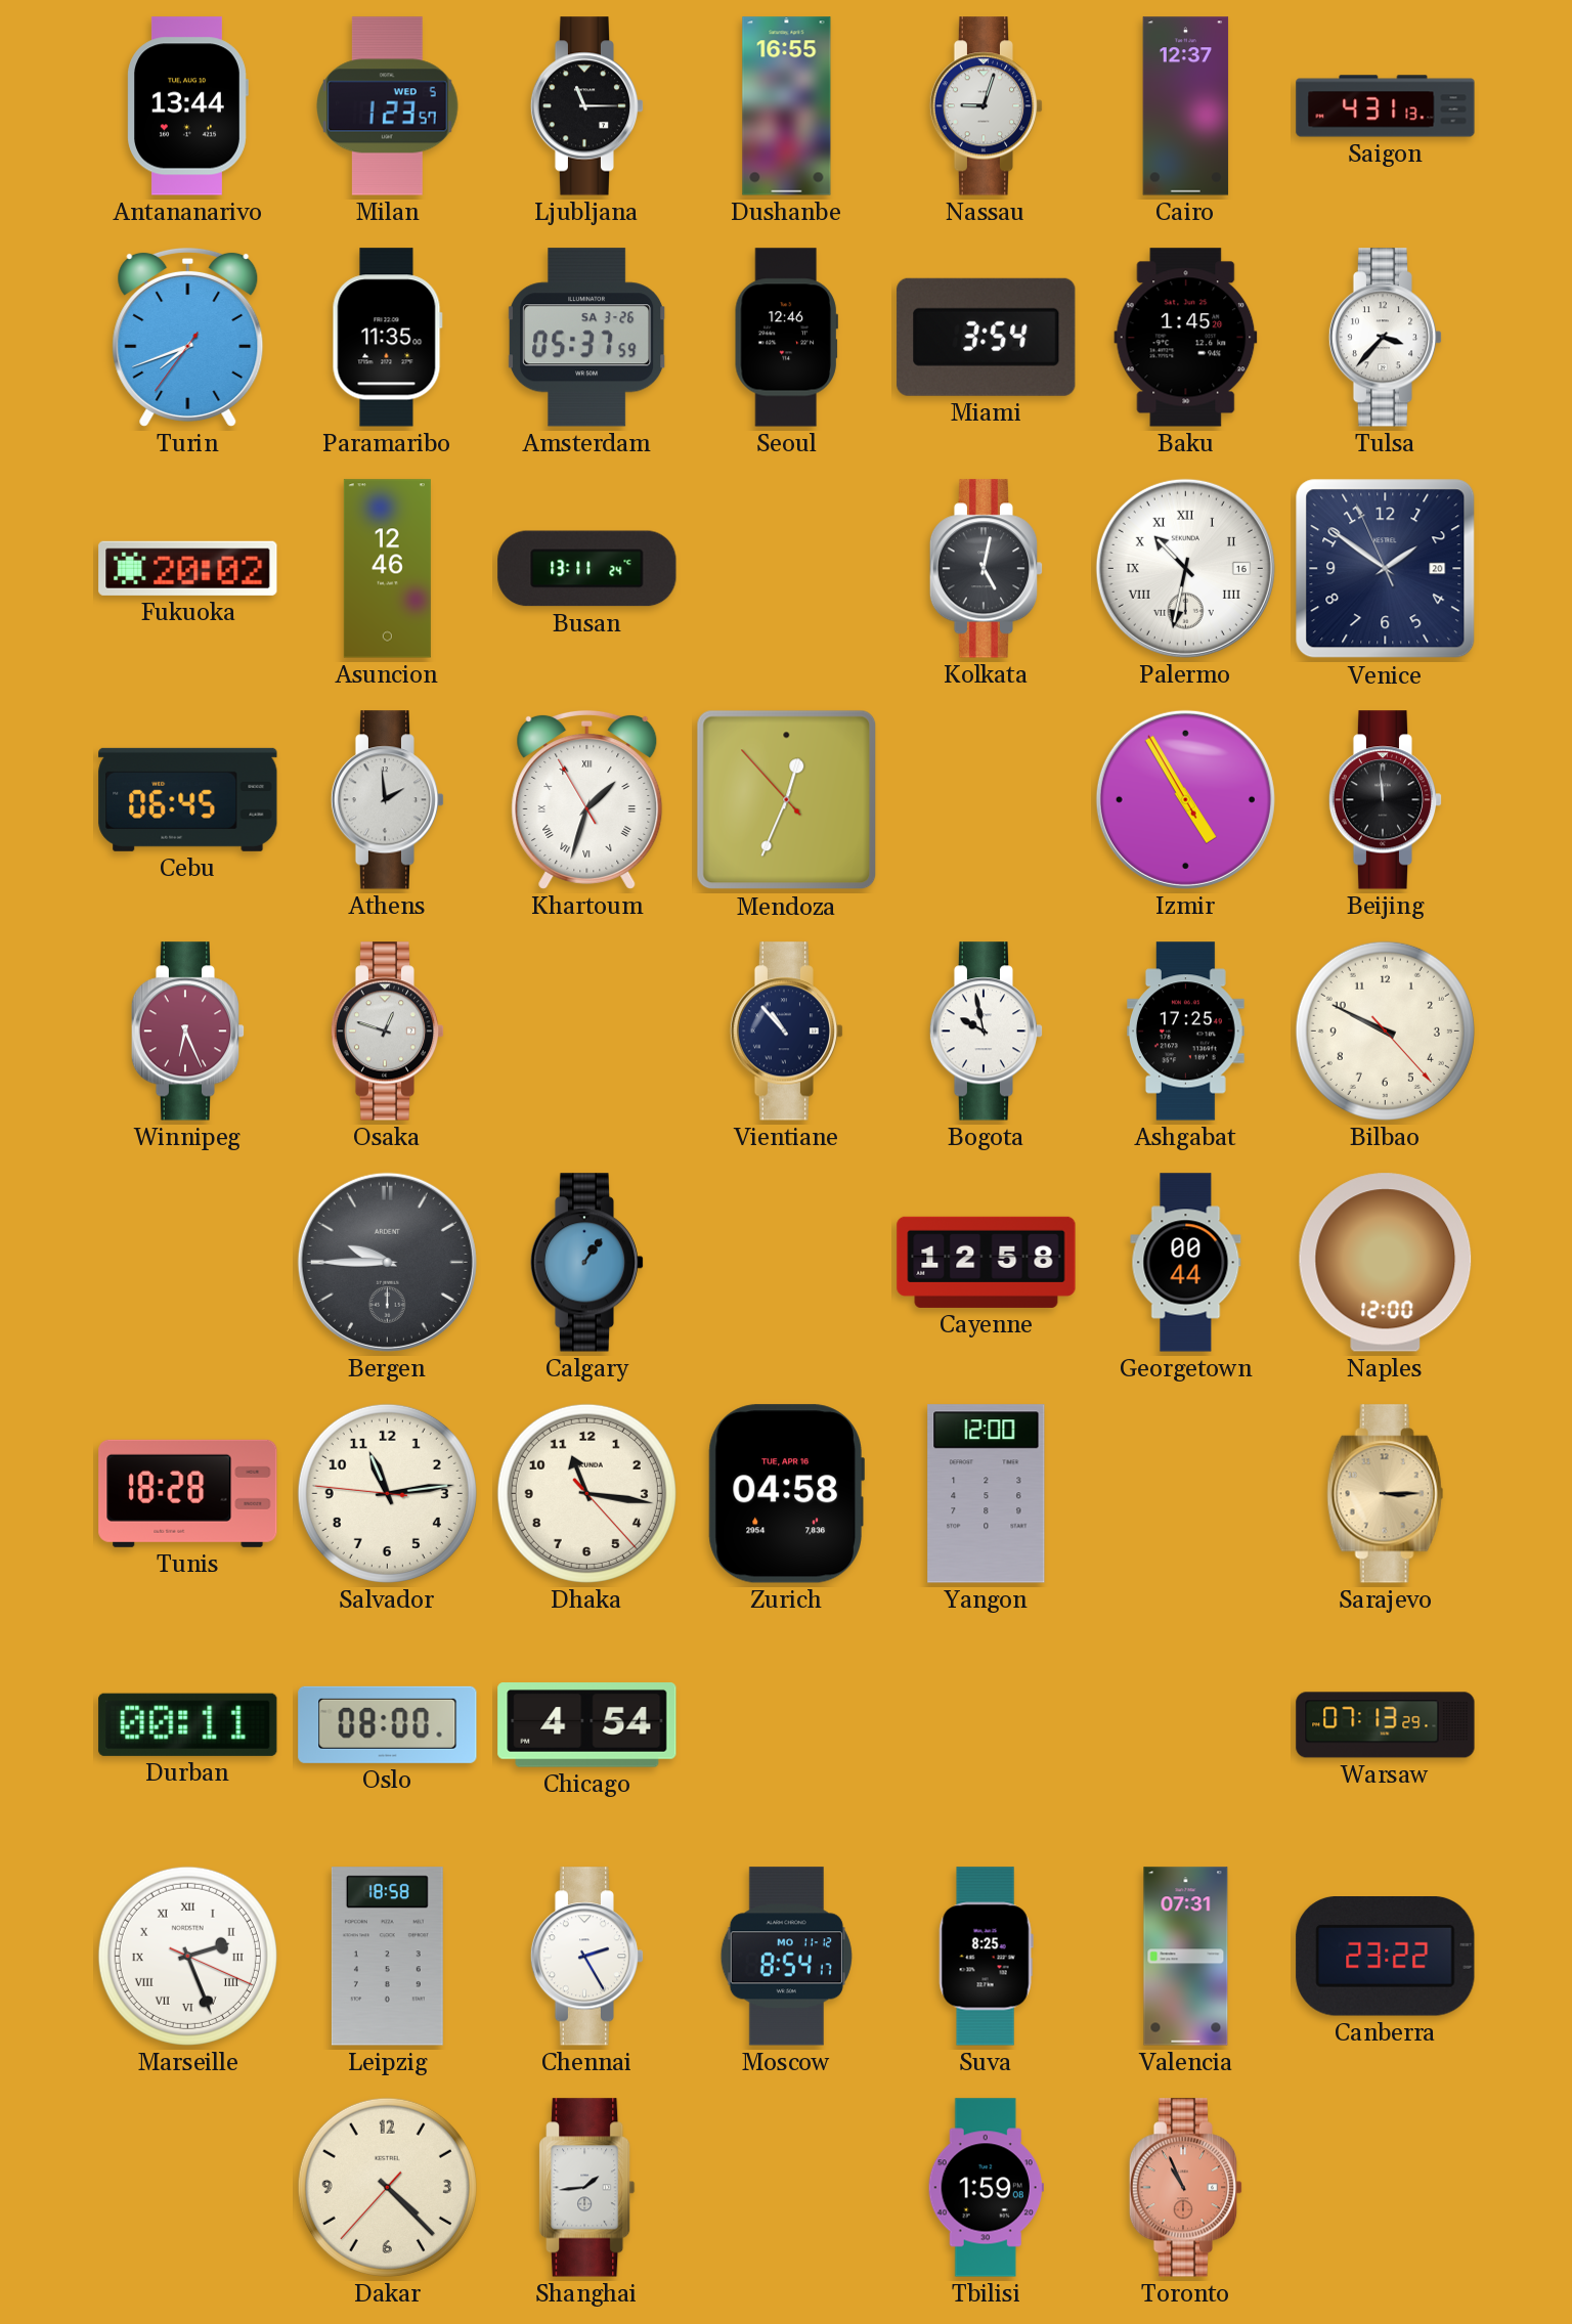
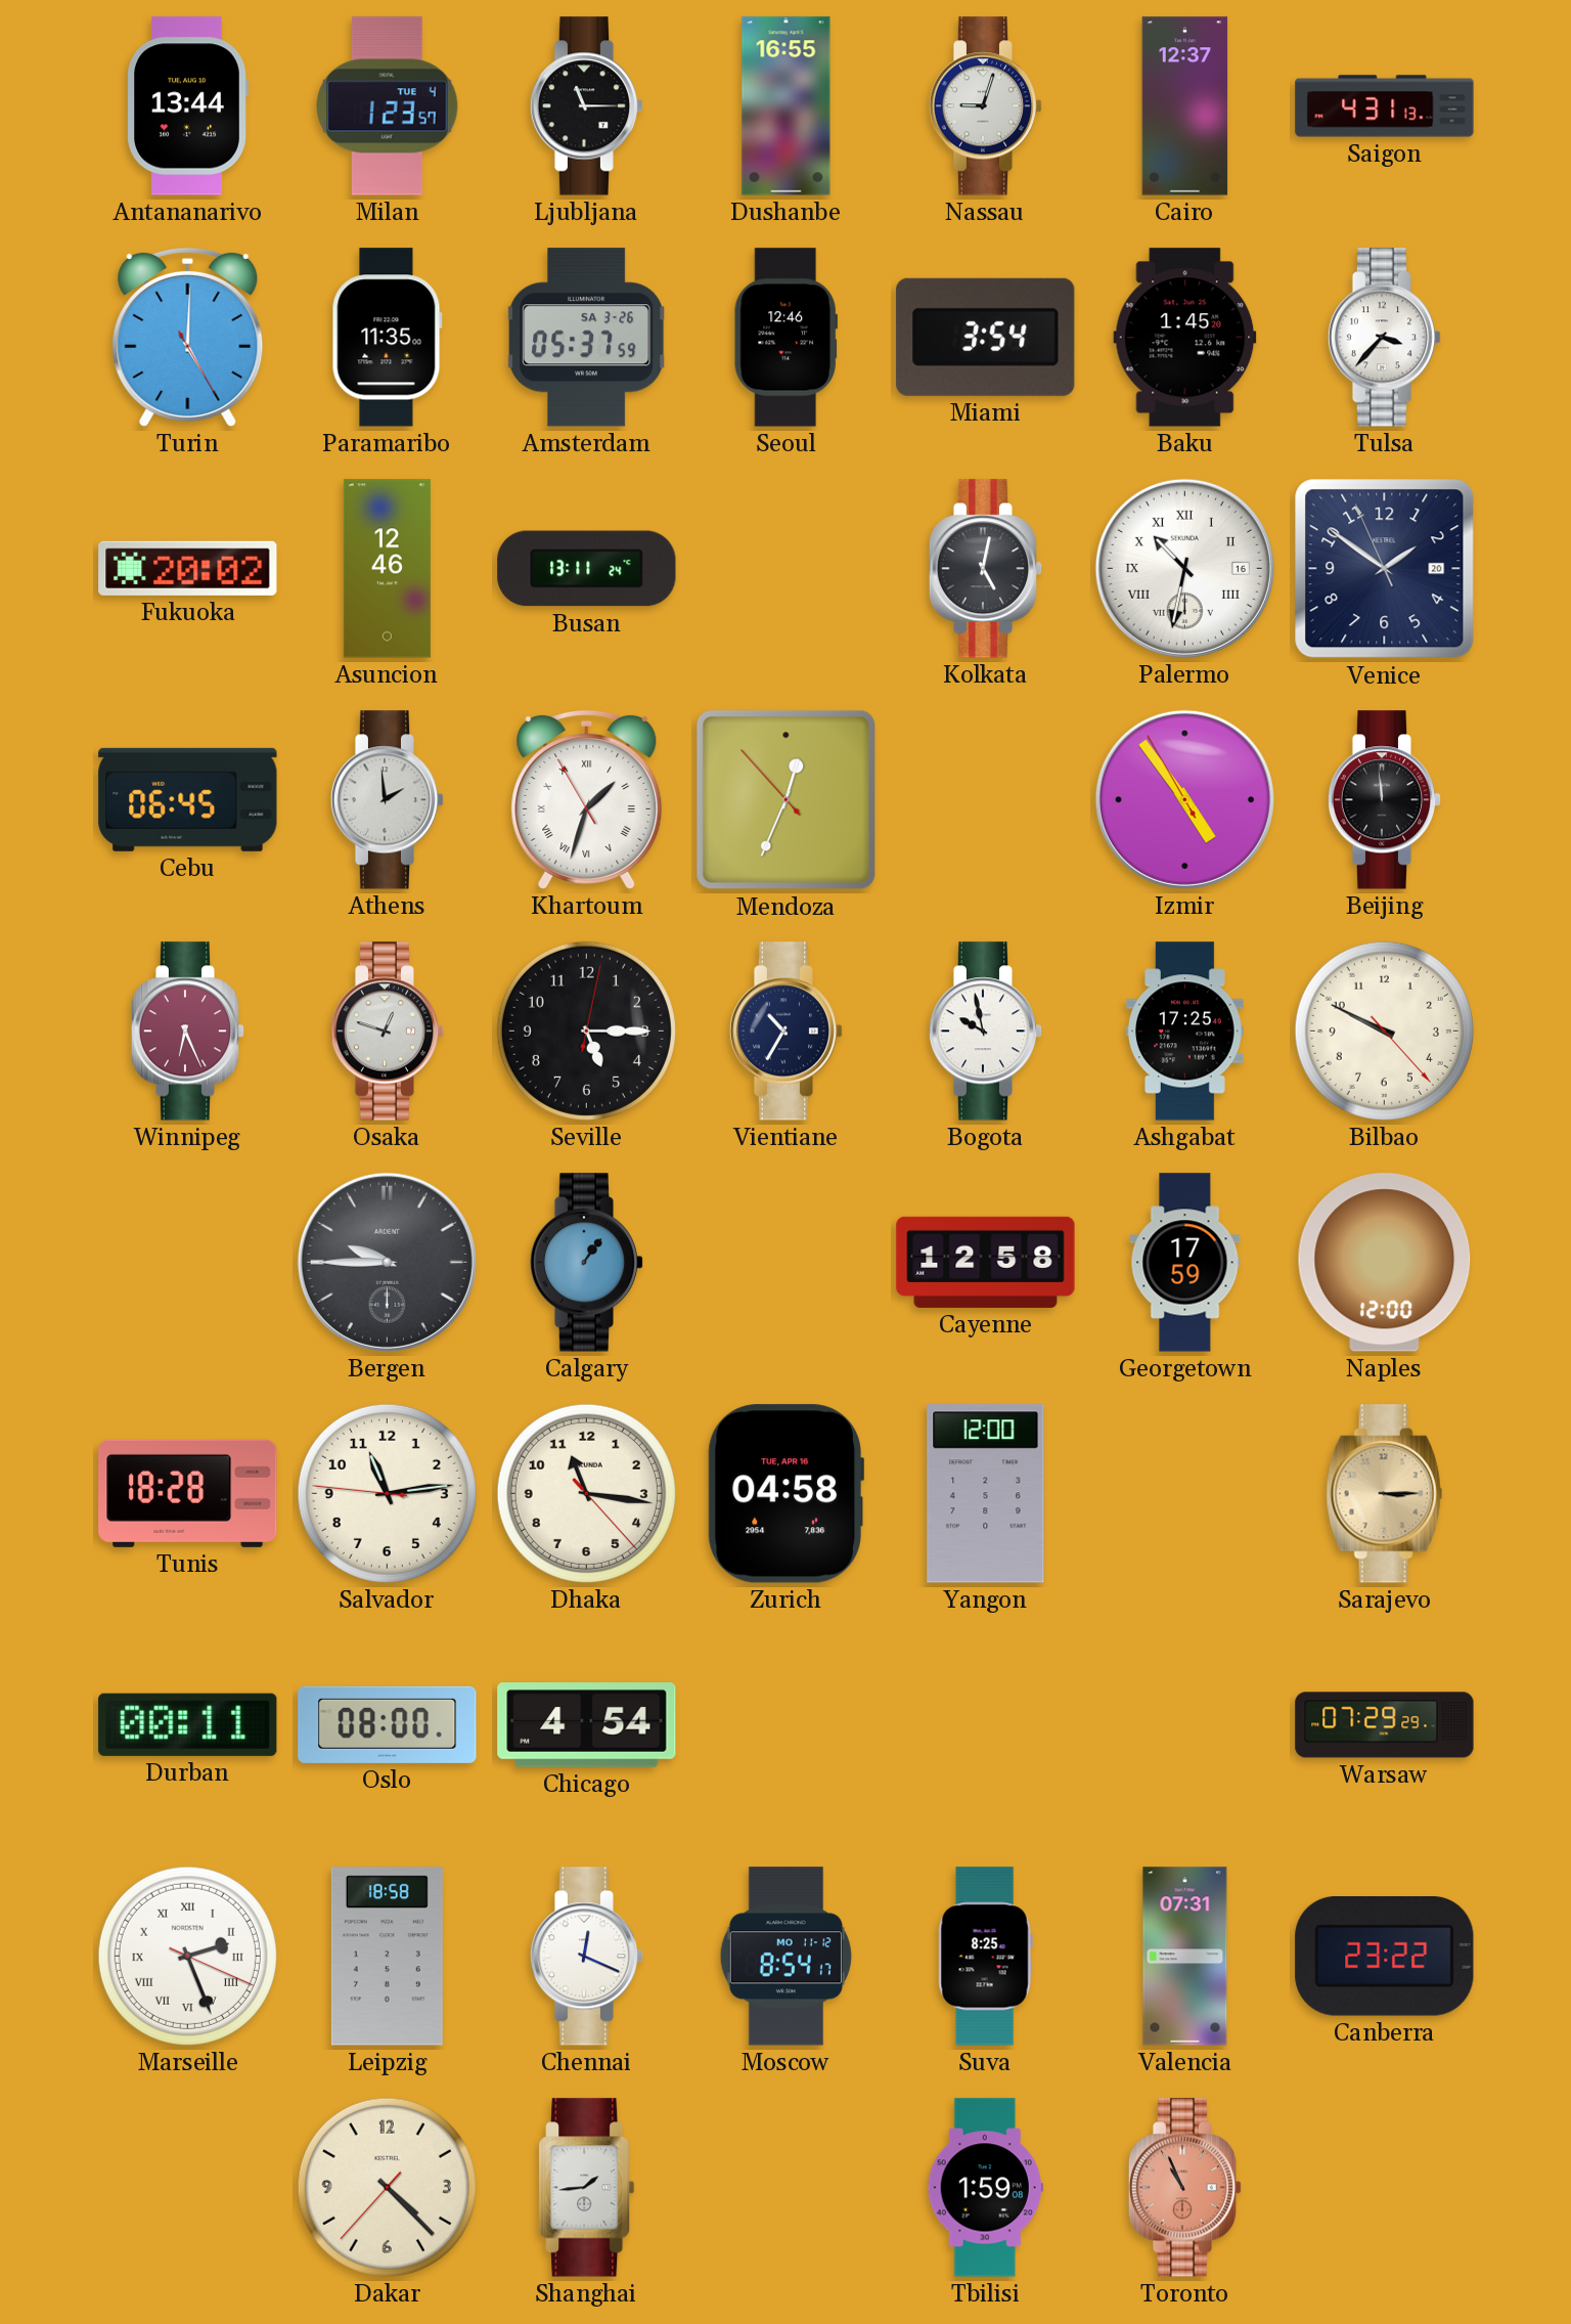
Milan date: WED 5 -> TUE 4 (388, 106)
Turin: 7:41 -> 5:00 (188, 337)
Izmir: 4:54 -> 4:53 (1184, 799)
Seville: none -> 5:15 (586, 1031)
Vientiane: 10:53 -> 10:35 (787, 1032)
Georgetown: 00:44 -> 17:59 (1185, 1263)
Warsaw: 07:13 -> 07:29 (1385, 1725)
Chennai: 2:25 -> 12:19 (587, 1957)
